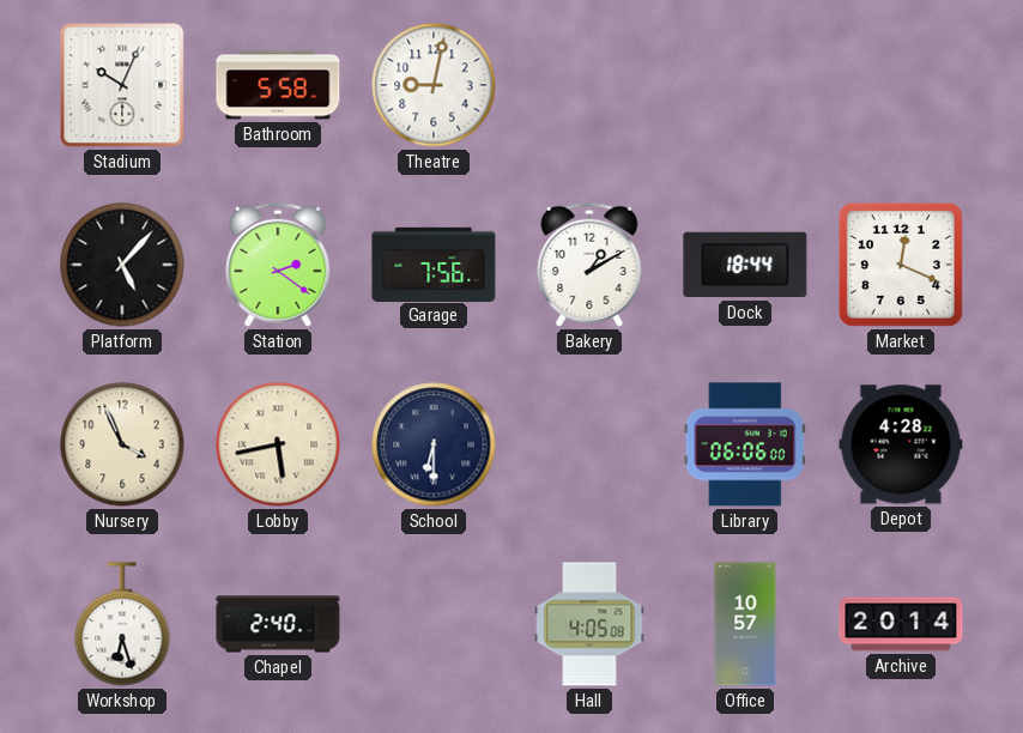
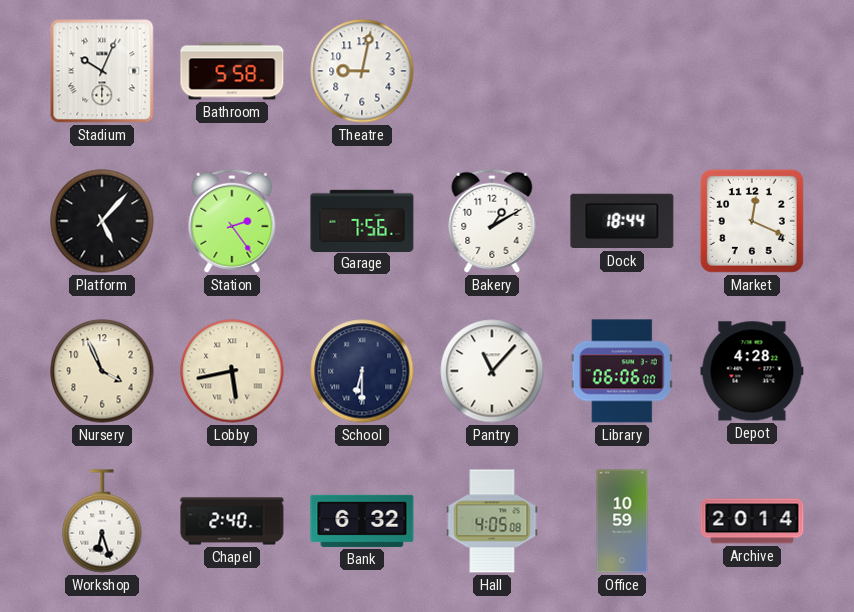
Station: 2:21 -> 2:24 (232, 221)
Pantry: none -> 11:07 (492, 371)
Bank: none -> 6:32 (362, 521)
Office: 10:57 -> 10:59 (622, 521)
